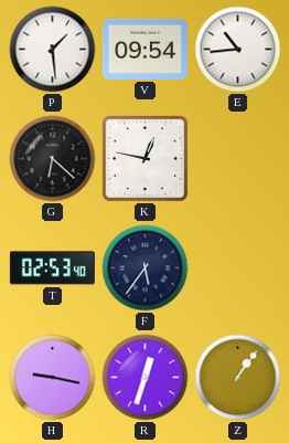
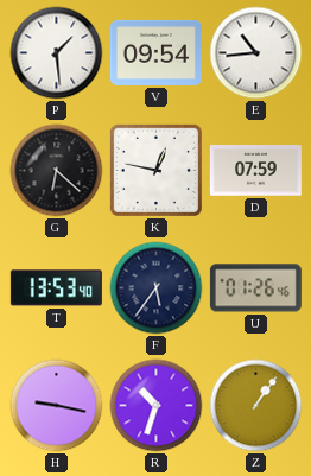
D: none -> 07:59 (255, 171)
T: 02:53 -> 13:53 (56, 288)
U: none -> 01:26 (255, 288)
R: 12:33 -> 10:33 (157, 406)
